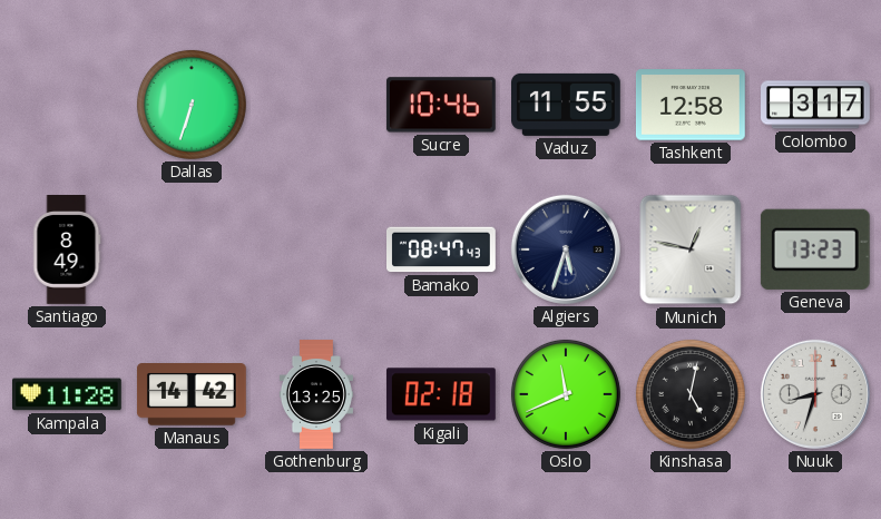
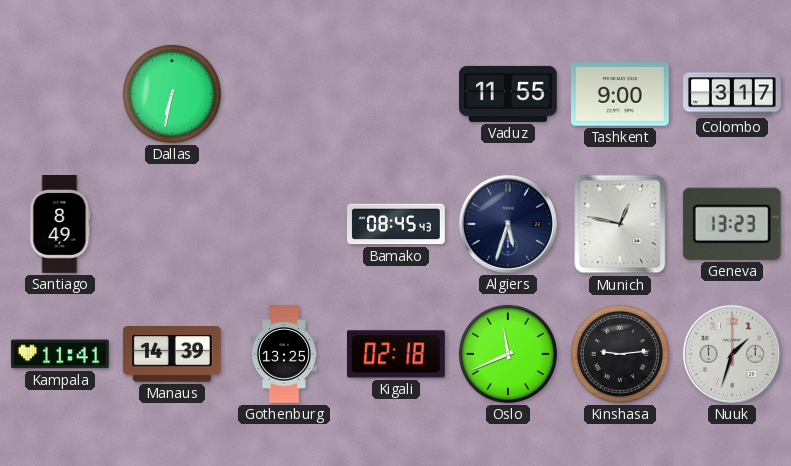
Dallas: 6:33 -> 6:32 (172, 94)
Sucre: 10:46 -> none (441, 105)
Tashkent: 12:58 -> 9:00 (620, 94)
Bamako: 08:47 -> 08:45 (397, 224)
Kampala: 11:28 -> 11:41 (60, 354)
Manaus: 14:42 -> 14:39 (172, 355)
Kinshasa: 5:02 -> 9:14 (620, 354)
Nuuk: 8:33 -> 1:33 (732, 354)
